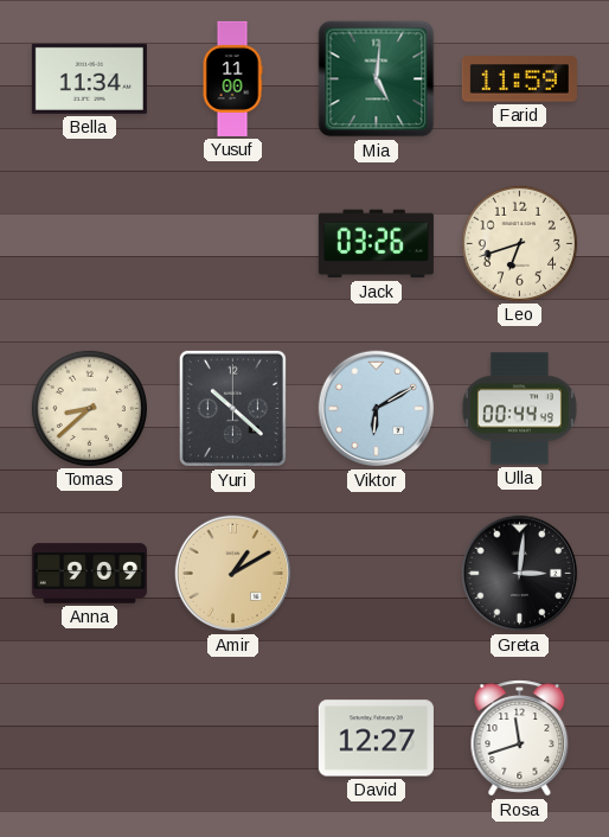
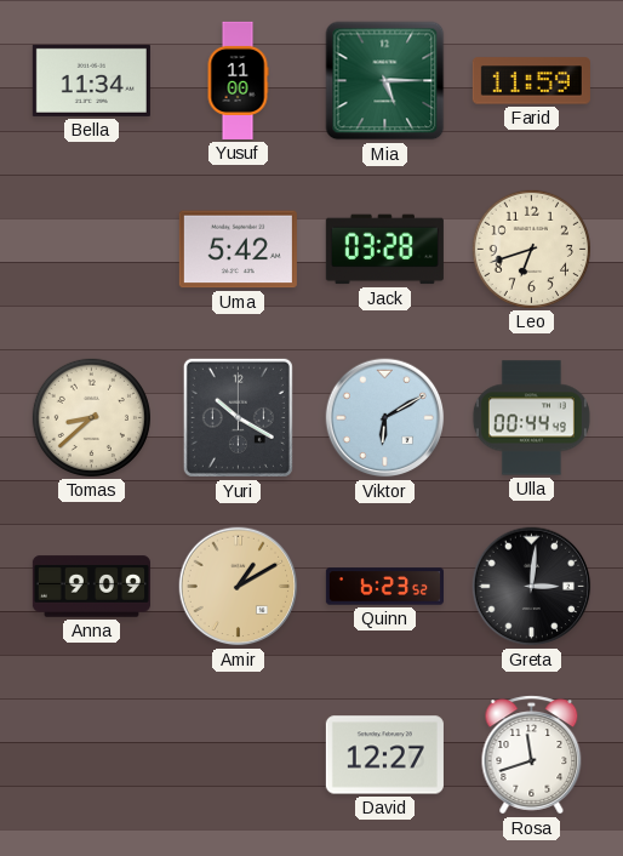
Mia: 5:01 -> 5:15 (385, 81)
Uma: none -> 5:42 (238, 250)
Jack: 03:26 -> 03:28 (384, 250)
Yuri: 10:22 -> 10:20 (238, 417)
Quinn: none -> 6:23 (384, 587)
